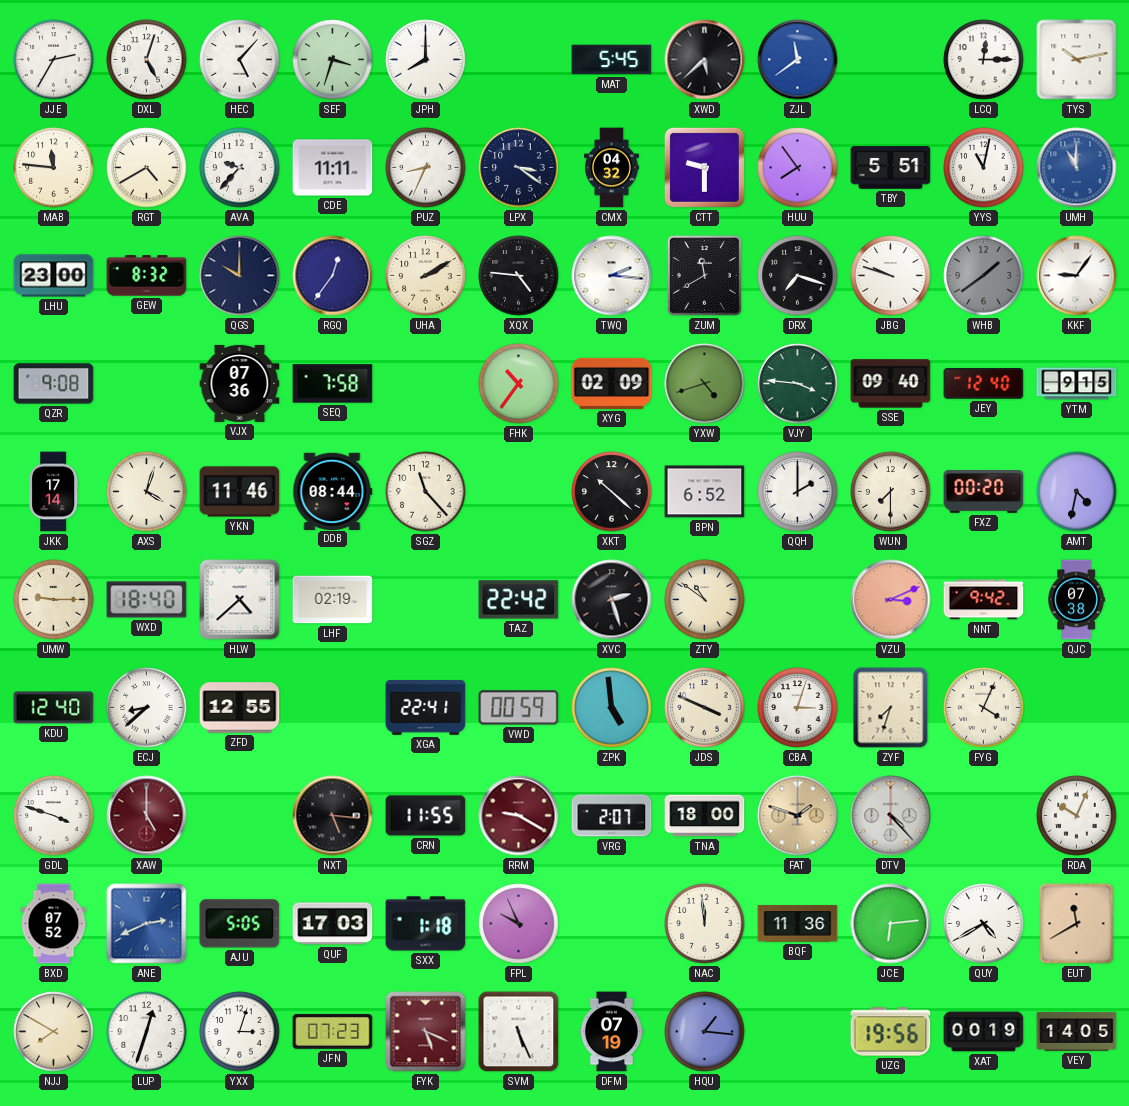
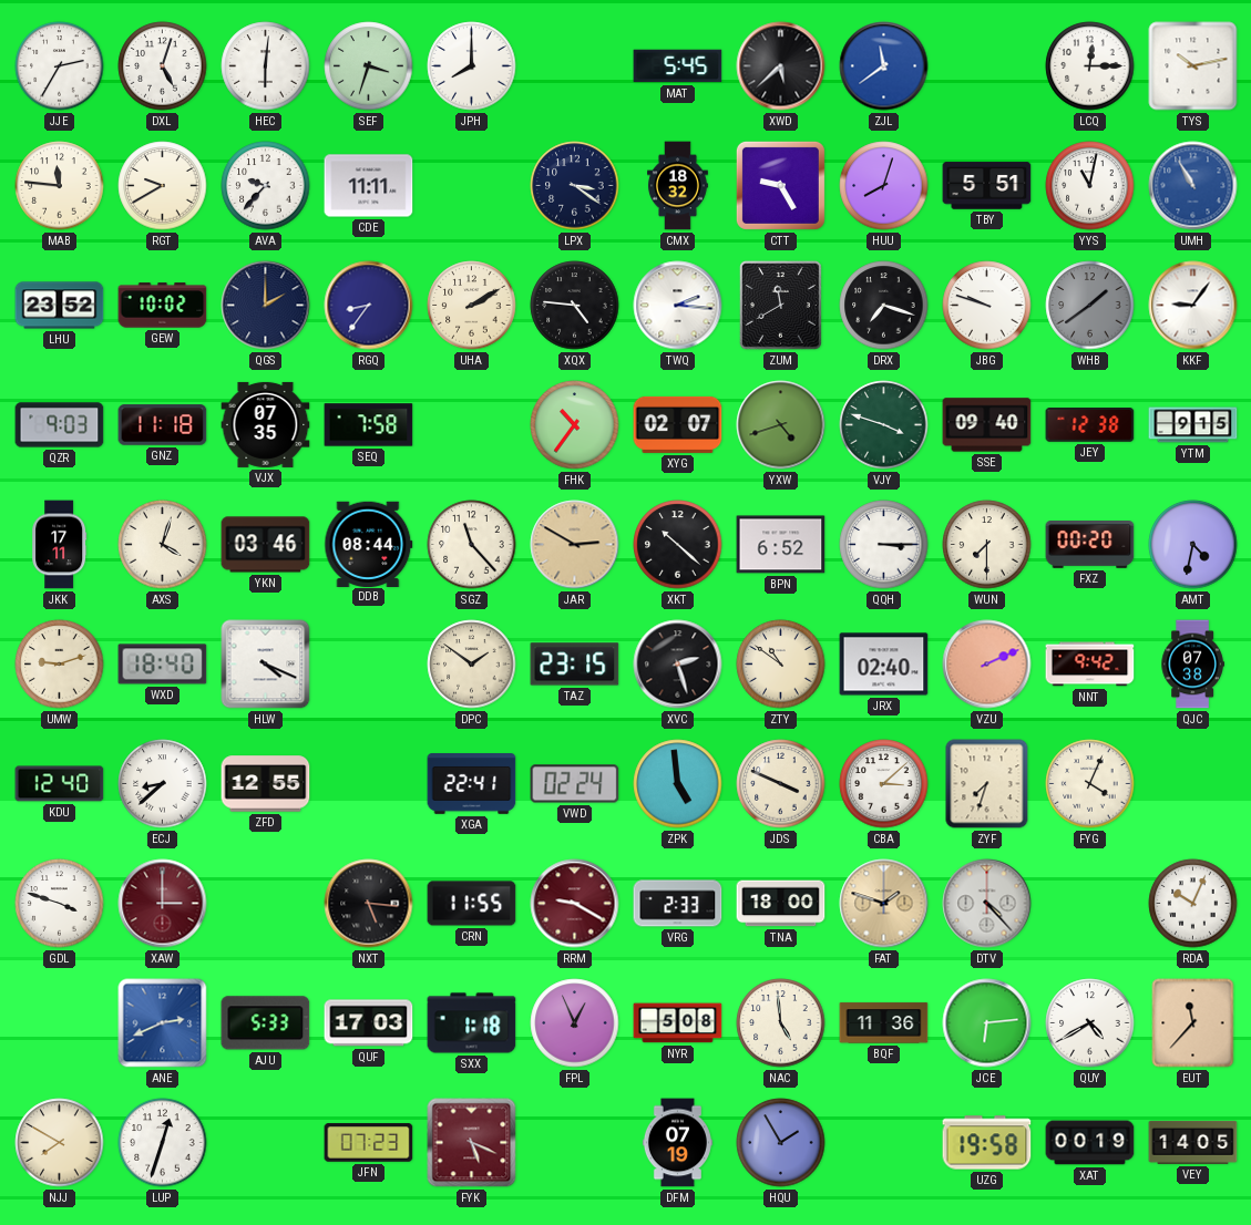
HEC: 5:07 -> 6:01 (266, 66)
RGT: 4:40 -> 9:40 (163, 186)
PUZ: 8:34 -> none (426, 168)
CMX: 04:32 -> 18:32 (678, 186)
CTT: 9:30 -> 9:25 (780, 185)
HUU: 7:54 -> 8:03 (884, 186)
UMH: 11:00 -> 10:55 (1193, 186)
LHU: 23:00 -> 23:52 (60, 306)
GEW: 8:32 -> 10:02 (163, 306)
QGS: 10:00 -> 2:00 (266, 306)
RGQ: 12:36 -> 8:36 (369, 306)
QZR: 9:08 -> 9:03 (60, 425)
GNZ: none -> 11:18 (163, 425)
VJX: 07:36 -> 07:35 (266, 424)
XYG: 02:09 -> 02:07 (678, 424)
VJY: 3:46 -> 3:48 (884, 425)
JEY: 12:40 -> 12:38 (1090, 425)
JKK: 17:14 -> 17:11 (60, 545)
YKN: 11:46 -> 03:46 (266, 545)
JAR: none -> 2:50 (575, 545)
QQH: 2:00 -> 3:15 (884, 545)
UMW: 9:15 -> 9:12 (60, 665)
HLW: 4:38 -> 4:19 (266, 665)
LHF: 02:19 -> none (333, 600)
DPC: none -> 1:51 (472, 665)
TAZ: 22:42 -> 23:15 (575, 665)
JRX: none -> 02:40 (884, 665)
VZU: 3:11 -> 2:11 (987, 665)
VWD: 00:59 -> 02:24 (575, 784)
CBA: 3:03 -> 3:08 (884, 784)
XAW: 5:00 -> 3:00 (163, 904)
VRG: 2:07 -> 2:33 (678, 904)
BXD: 07:52 -> none (54, 924)
AJU: 5:05 -> 5:33 (266, 1023)
FPL: 9:56 -> 12:56 (575, 1023)
NYR: none -> 5:08 (678, 1023)
NAC: 11:59 -> 4:59 (781, 1023)
EUT: 11:40 -> 11:37 (1193, 1023)
YXX: 3:03 -> none (240, 1032)
SVM: 5:26 -> none (519, 1032)
HQU: 1:16 -> 1:55 (781, 1143)
UZG: 19:56 -> 19:58 (987, 1143)
